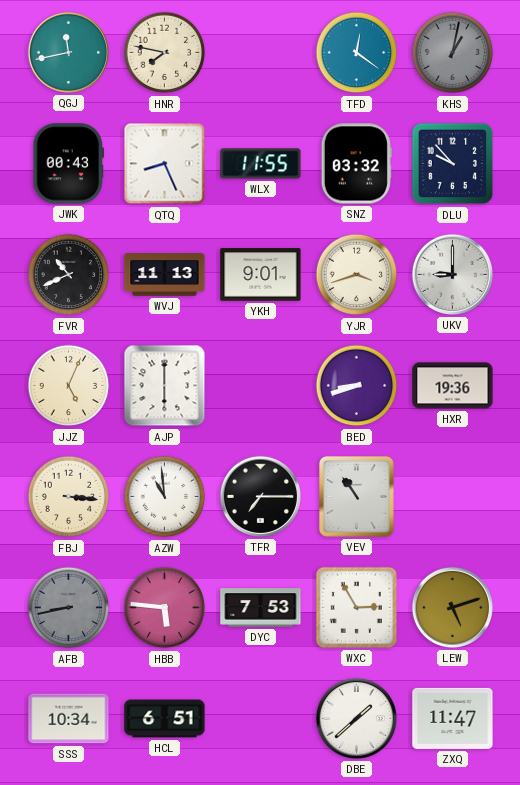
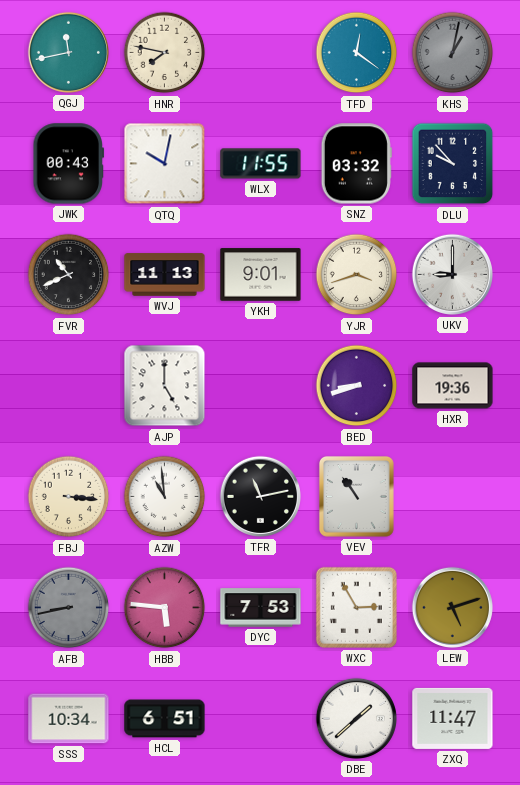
QTQ: 8:26 -> 10:02 (165, 164)
JJZ: 5:04 -> none (69, 386)
AJP: 6:00 -> 5:00 (165, 386)
TFR: 7:15 -> 11:13 (260, 496)
